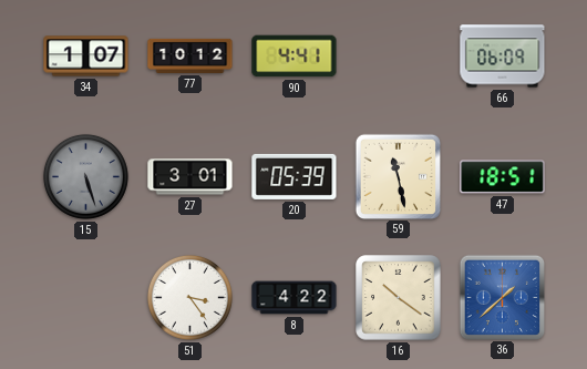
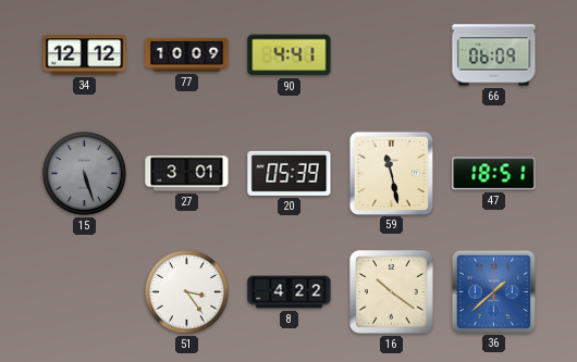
34: 1:07 -> 12:12 (85, 55)
77: 10:12 -> 10:09 (187, 54)
